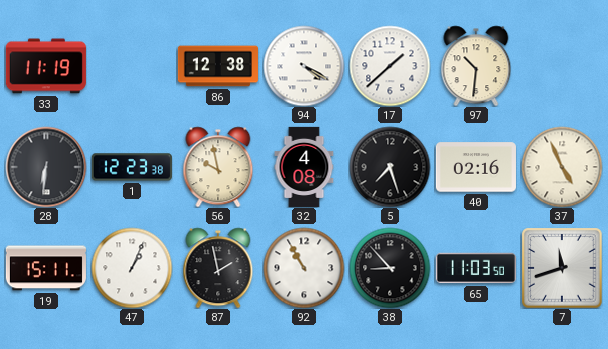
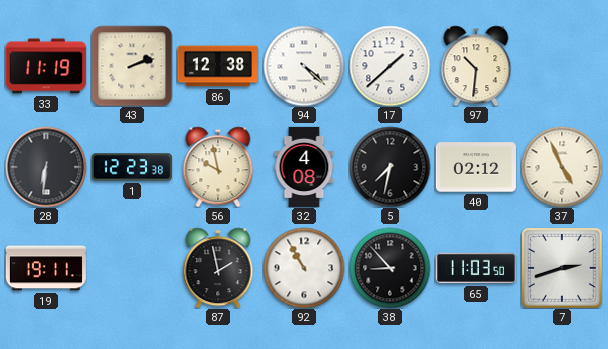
43: none -> 2:12 (132, 66)
94: 4:20 -> 4:22 (304, 66)
5: 7:27 -> 7:32 (390, 167)
40: 02:16 -> 02:12 (476, 167)
19: 15:11 -> 19:11 (46, 268)
47: 1:04 -> none (132, 268)
7: 11:42 -> 2:42 (562, 268)
